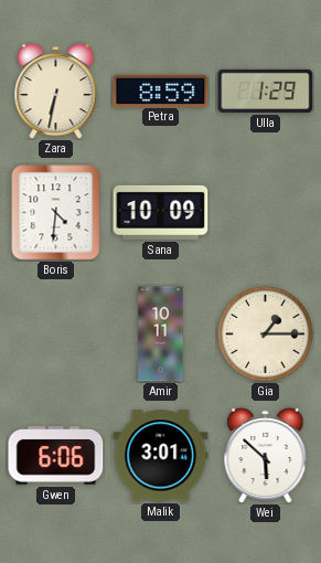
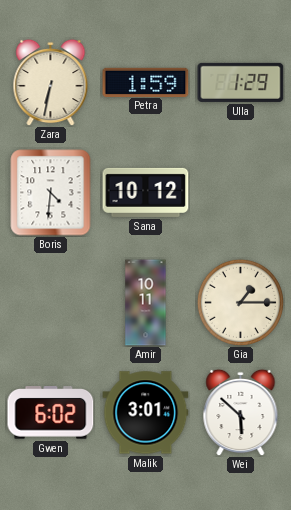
Petra: 8:59 -> 1:59 (146, 82)
Sana: 10:09 -> 10:12 (146, 192)
Gwen: 6:06 -> 6:02 (51, 413)
